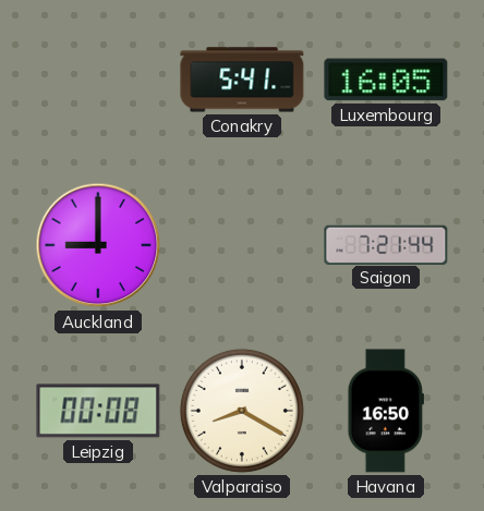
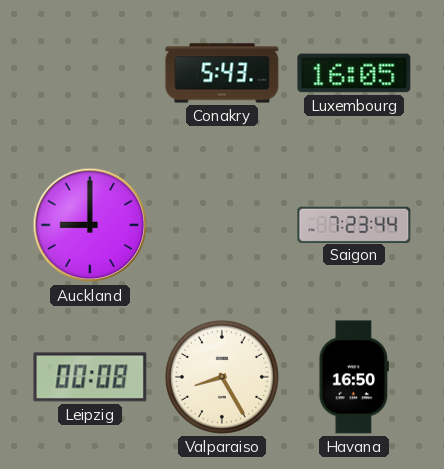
Conakry: 5:41 -> 5:43 (222, 73)
Saigon: 7:21 -> 7:23 (354, 224)
Valparaiso: 8:20 -> 8:25 (222, 377)
